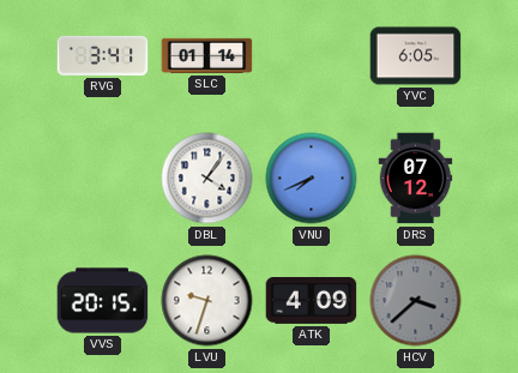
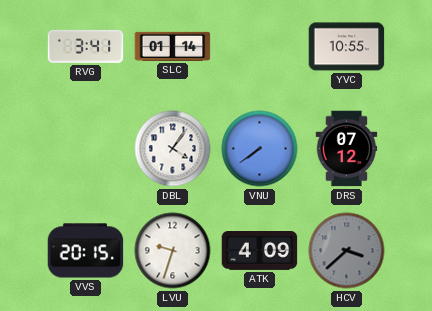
YVC: 6:05 -> 10:55 (347, 47)
VNU: 7:41 -> 7:39 (260, 149)
